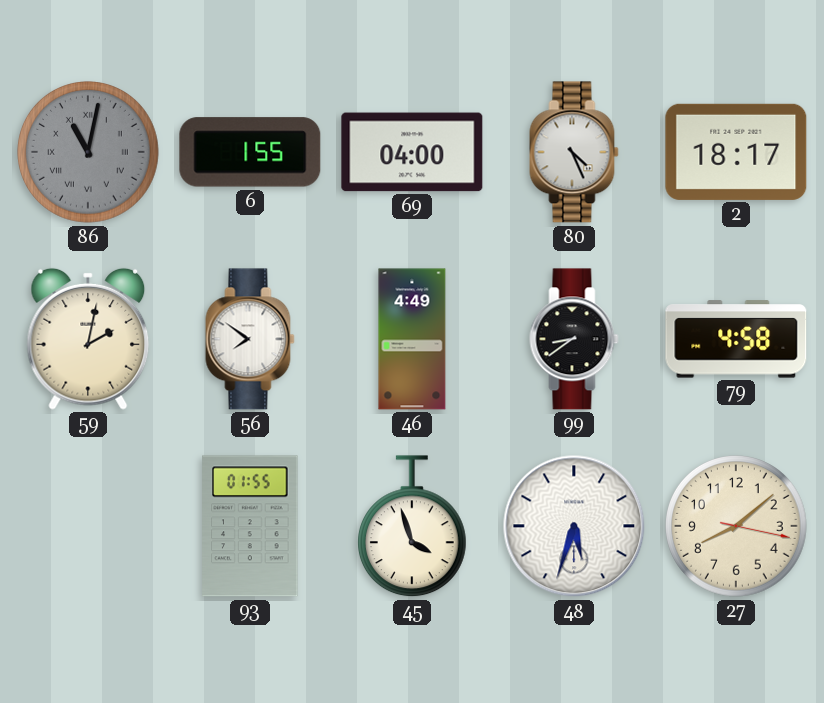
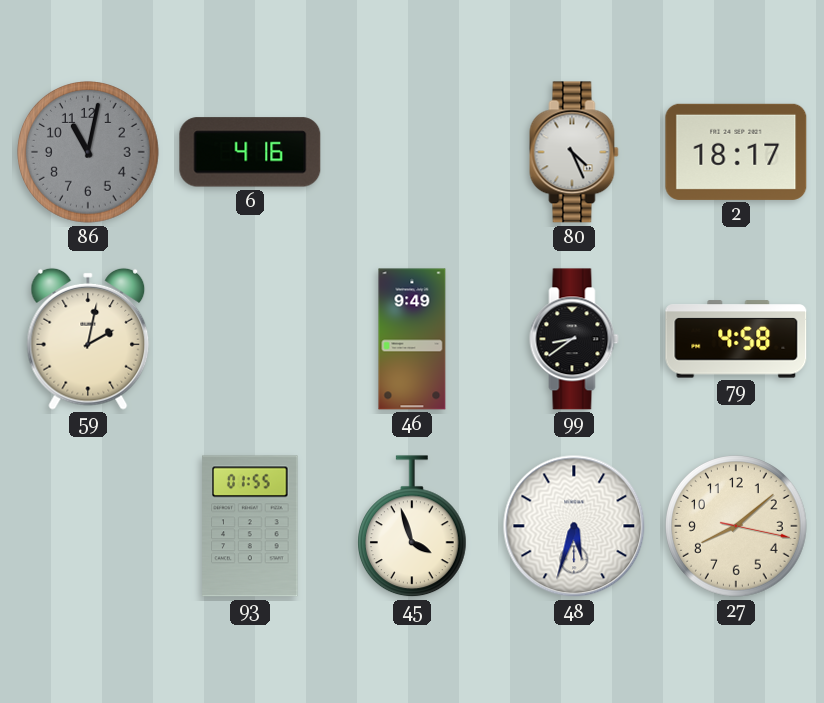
86 numerals: Roman -> Arabic (89, 153)
6: 1:55 -> 4:16 (250, 152)
69: 04:00 -> none (412, 152)
56: 7:51 -> none (250, 339)
46: 4:49 -> 9:49 (412, 339)
